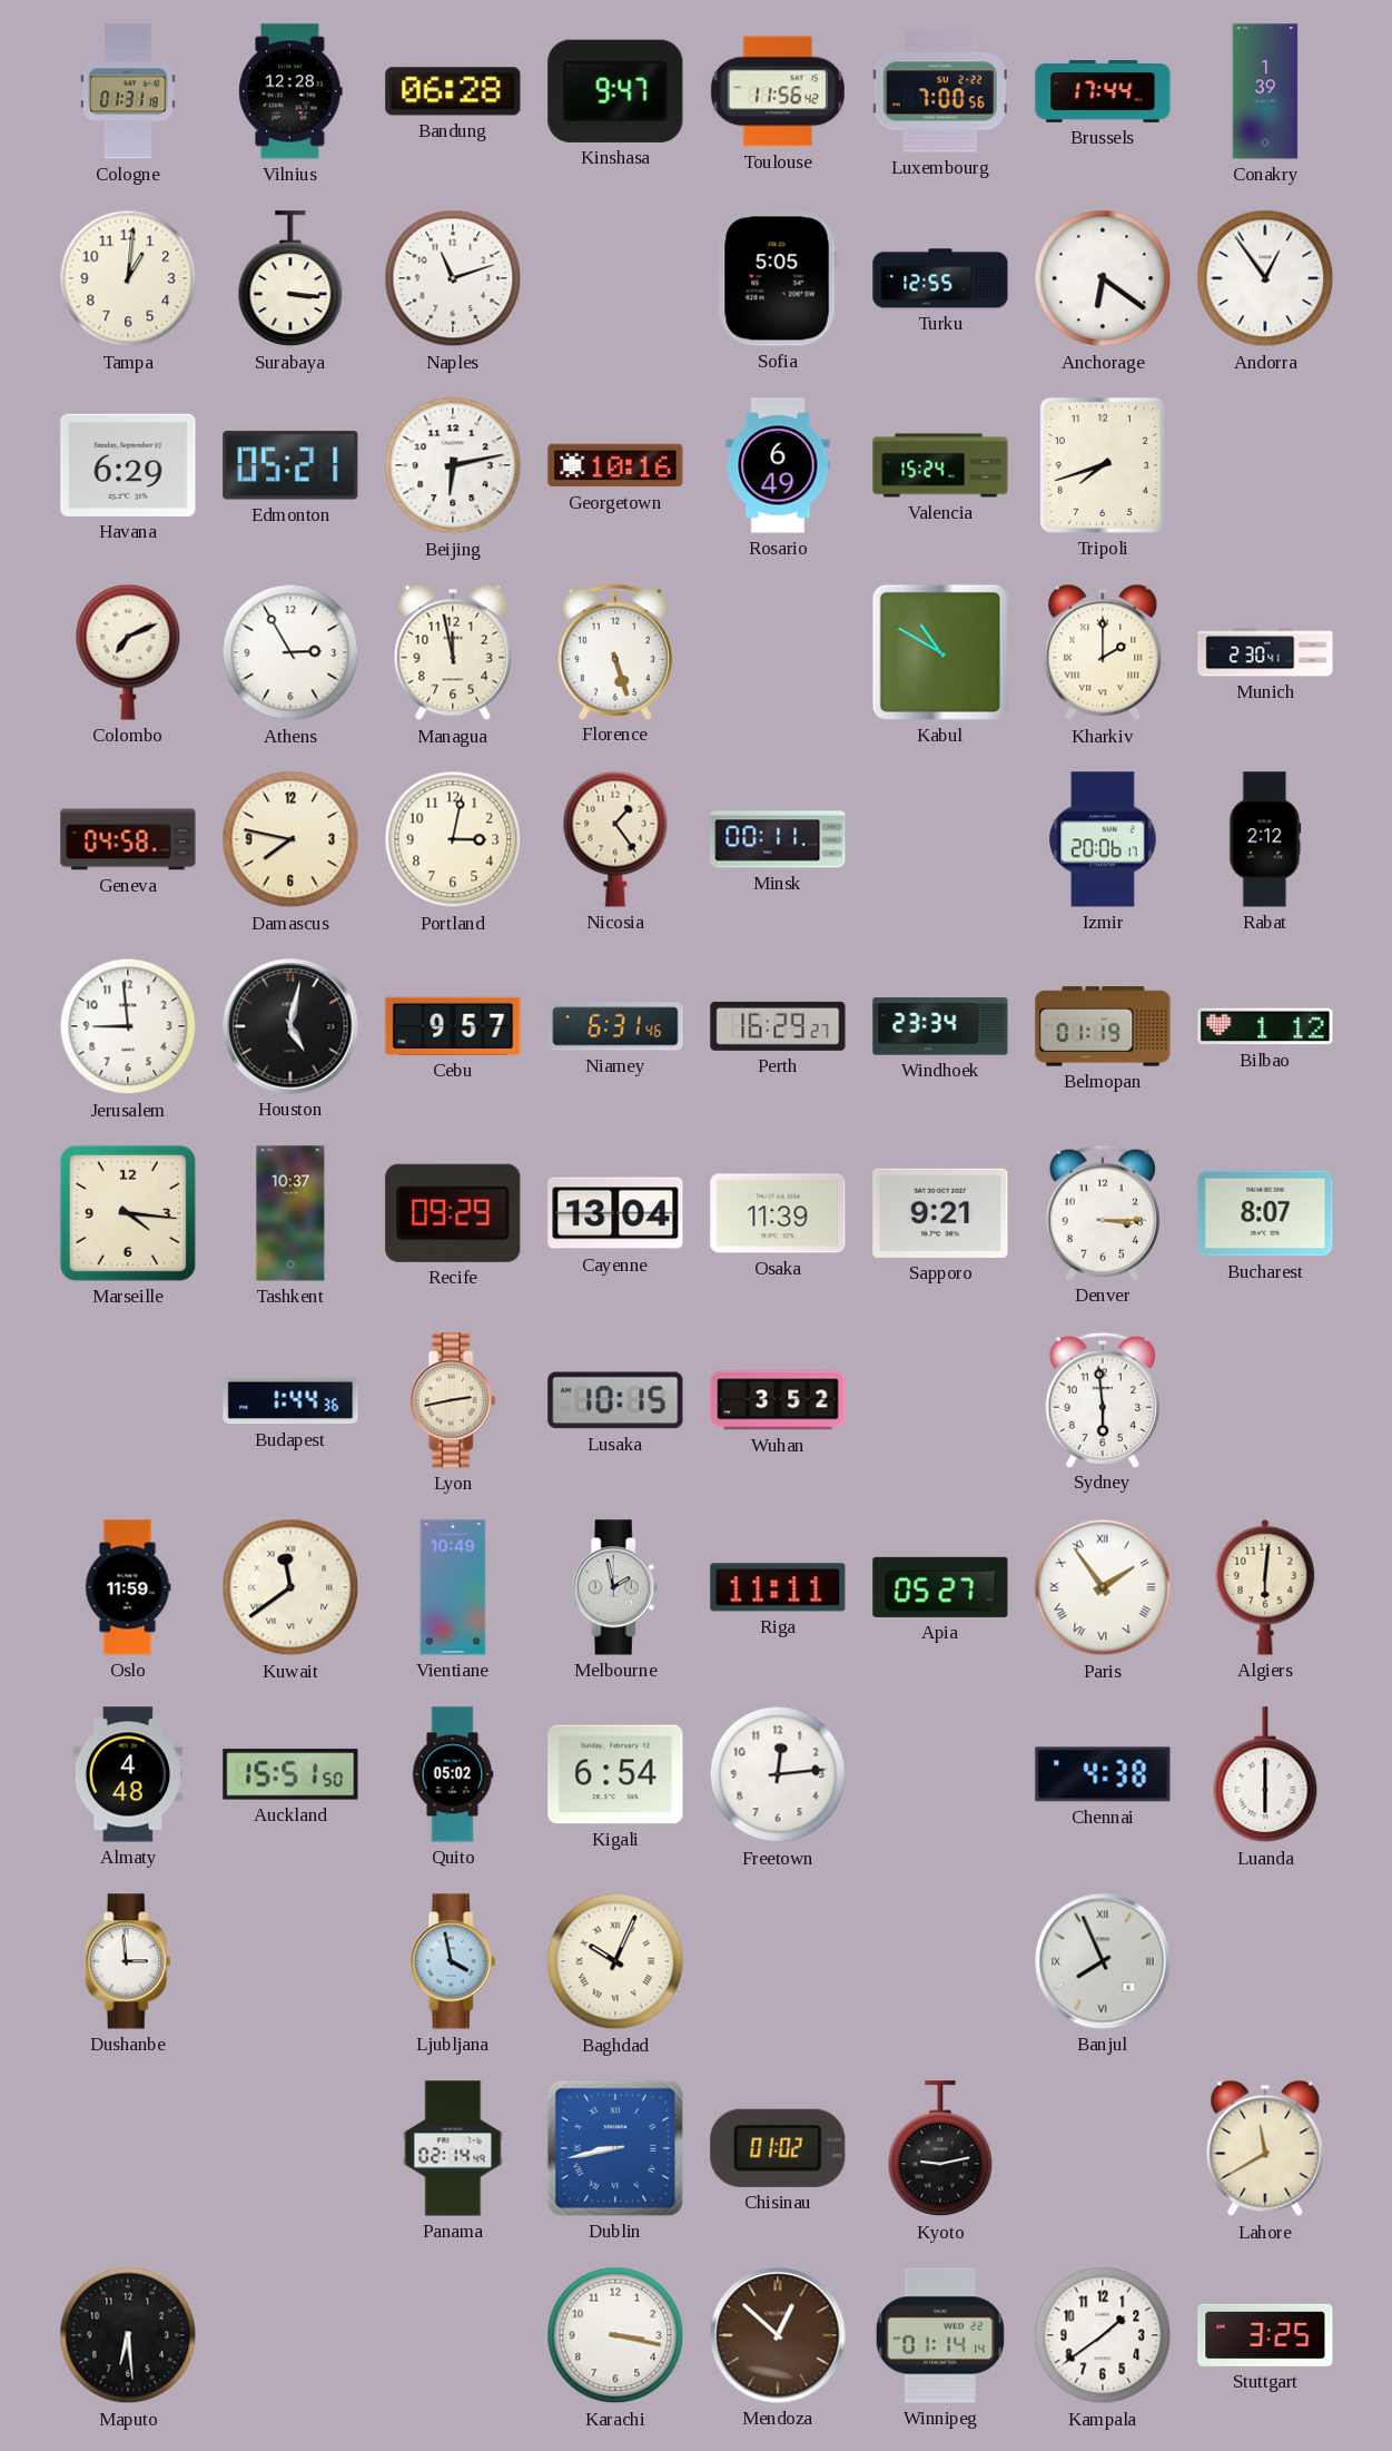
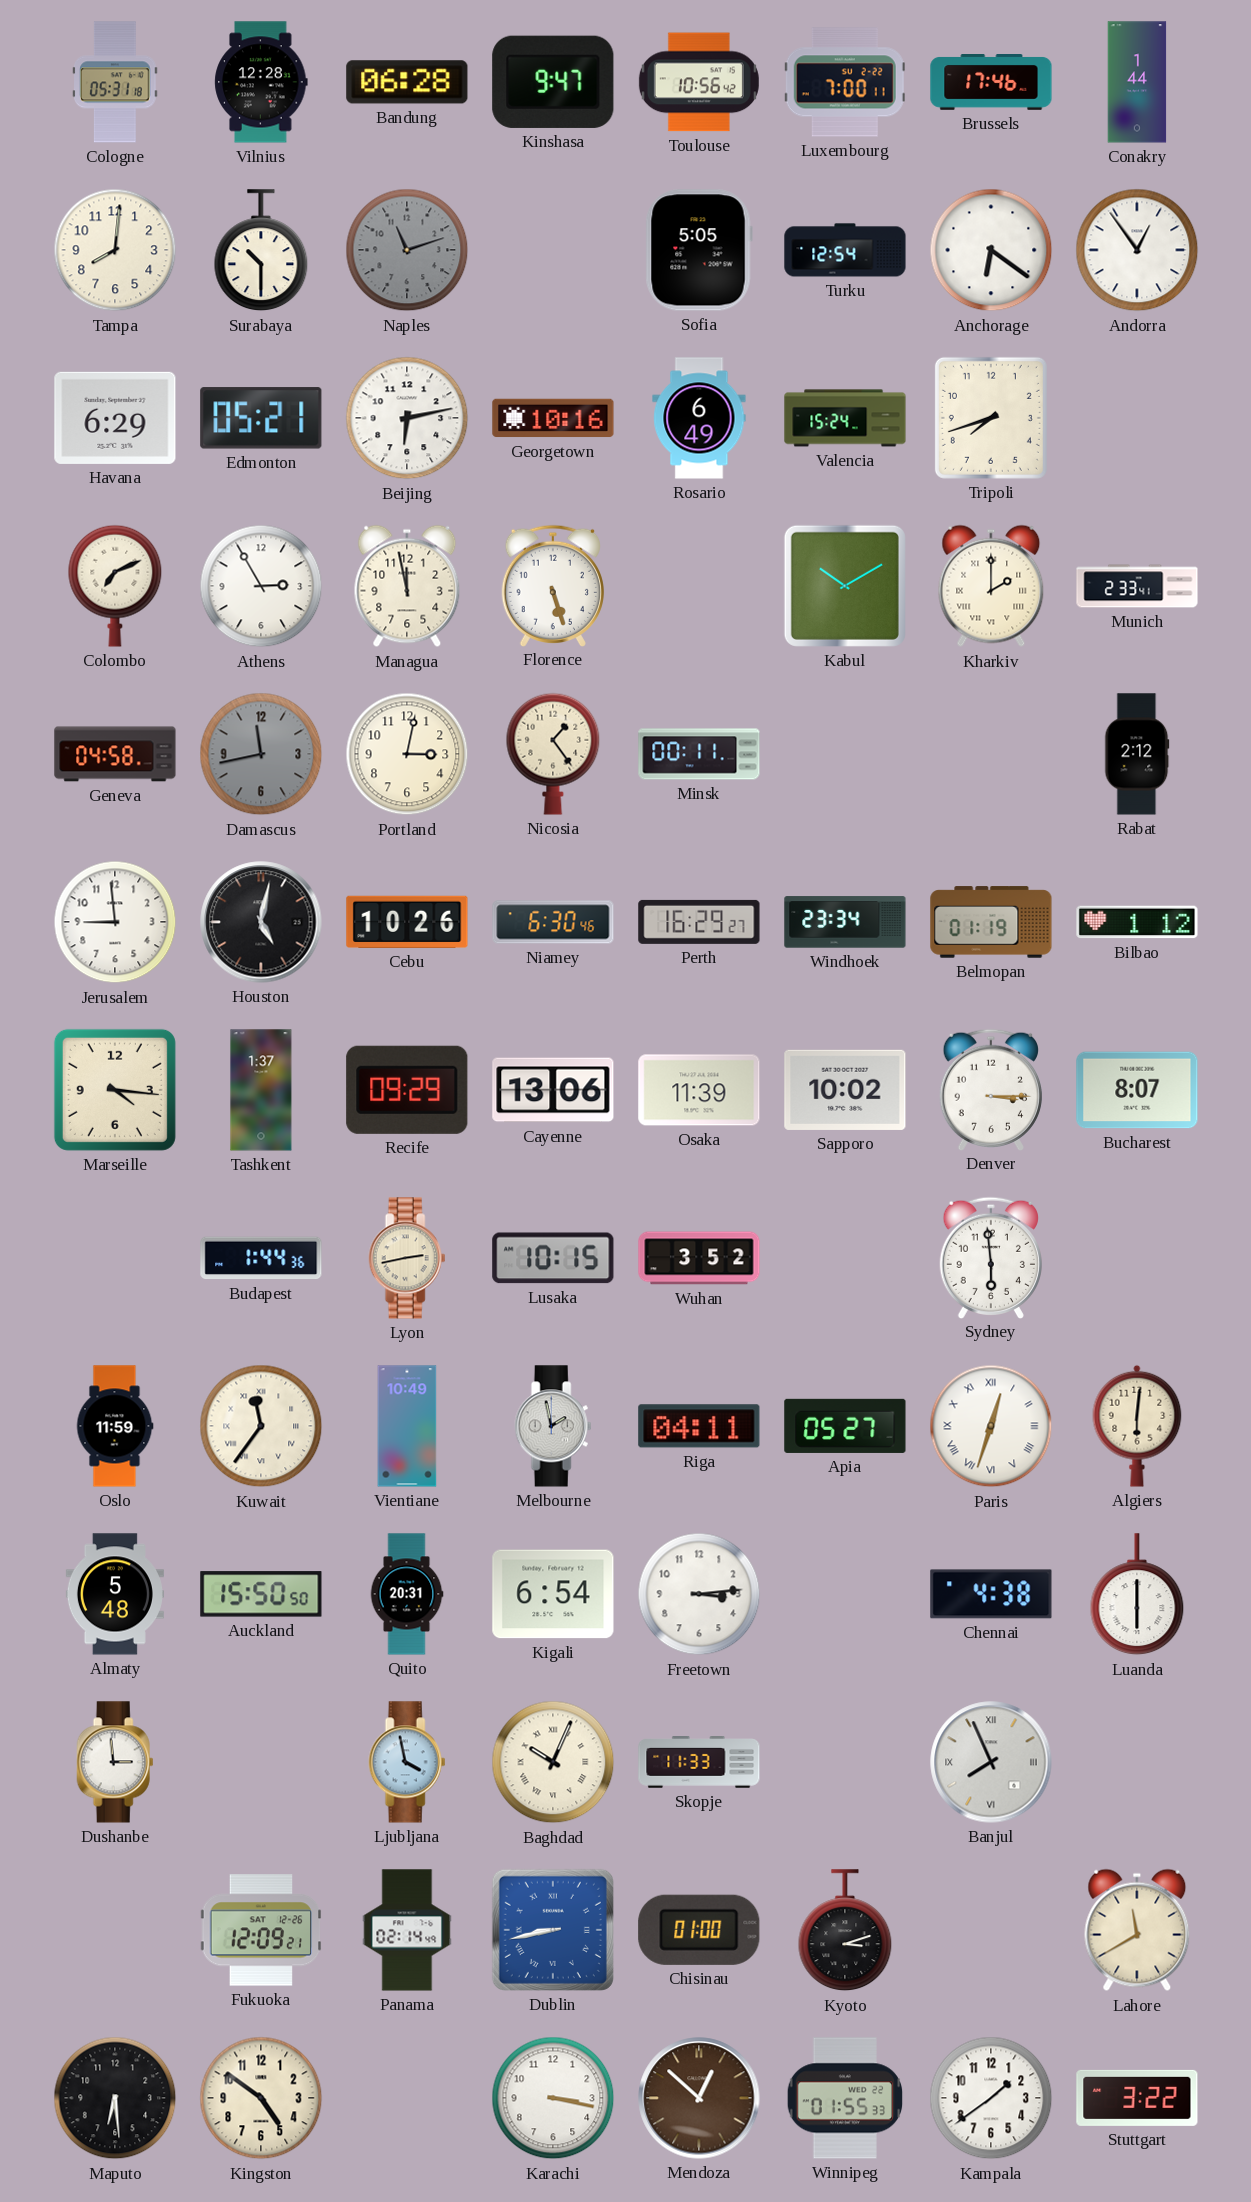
Cologne: 01:31 -> 05:31 (115, 82)
Toulouse: 11:56 -> 10:56 (699, 82)
Luxembourg: 7:00:56 -> 7:00:11 (845, 82)
Brussels: 17:44 -> 17:46 (991, 83)
Conakry: 1:39 -> 1:44 (1137, 82)
Tampa: 1:01 -> 8:01 (115, 250)
Surabaya: 3:16 -> 10:30 (261, 251)
Naples dial: white -> grey (407, 250)
Turku: 12:55 -> 12:54 (845, 250)
Kabul: 10:50 -> 10:10 (845, 586)
Munich: 2:30 -> 2:33 (1137, 586)
Damascus: 7:47 -> 11:43 (261, 754)
Damascus dial: cream -> grey (261, 754)
Izmir: 20:06 -> none (1103, 839)
Cebu: 9:57 -> 10:26 (407, 922)
Niamey: 6:31 -> 6:30 (553, 922)
Tashkent: 10:37 -> 1:37 (261, 1090)
Cayenne: 13:04 -> 13:06 (553, 1090)
Sapporo: 9:21 -> 10:02 (845, 1090)
Kuwait: 11:39 -> 11:36 (261, 1426)
Riga: 11:11 -> 04:11 (699, 1426)
Paris: 1:54 -> 12:33 (991, 1426)
Almaty: 4:48 -> 5:48 (115, 1594)
Auckland: 15:51 -> 15:50 (261, 1594)
Quito: 05:02 -> 20:31 (407, 1594)
Freetown: 12:14 -> 3:14 (699, 1594)
Skopje: none -> 11:33 (699, 1763)
Fukuoka: none -> 12:09 (261, 1930)
Chisinau: 01:02 -> 01:00 (699, 1930)
Kyoto: 9:13 -> 3:12 (845, 1931)
Kingston: none -> 4:51 (261, 2098)
Winnipeg: 01:14 -> 01:55 (845, 2098)
Stuttgart: 3:25 -> 3:22 (1137, 2098)
